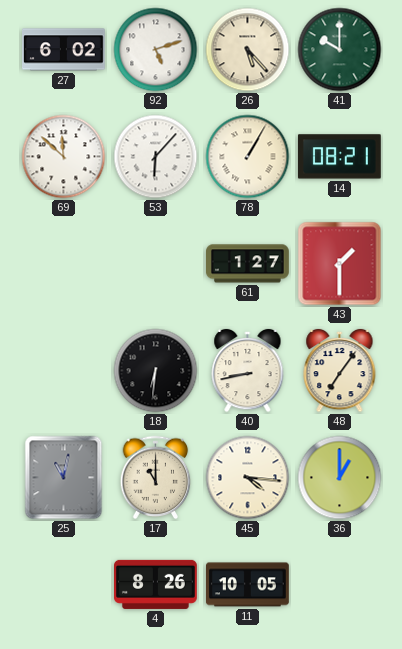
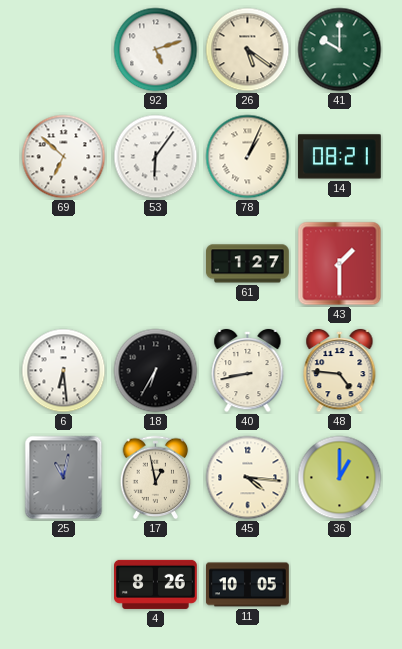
27: 6:02 -> none (64, 50)
26: 5:23 -> 5:21 (248, 50)
69: 11:52 -> 6:52 (64, 157)
53: 6:07 -> 6:06 (156, 157)
78: 1:05 -> 1:04 (248, 157)
6: none -> 6:29 (64, 371)
18: 6:31 -> 6:35 (156, 371)
48: 7:06 -> 4:46 (340, 371)
17: 11:00 -> 12:58 (156, 478)
